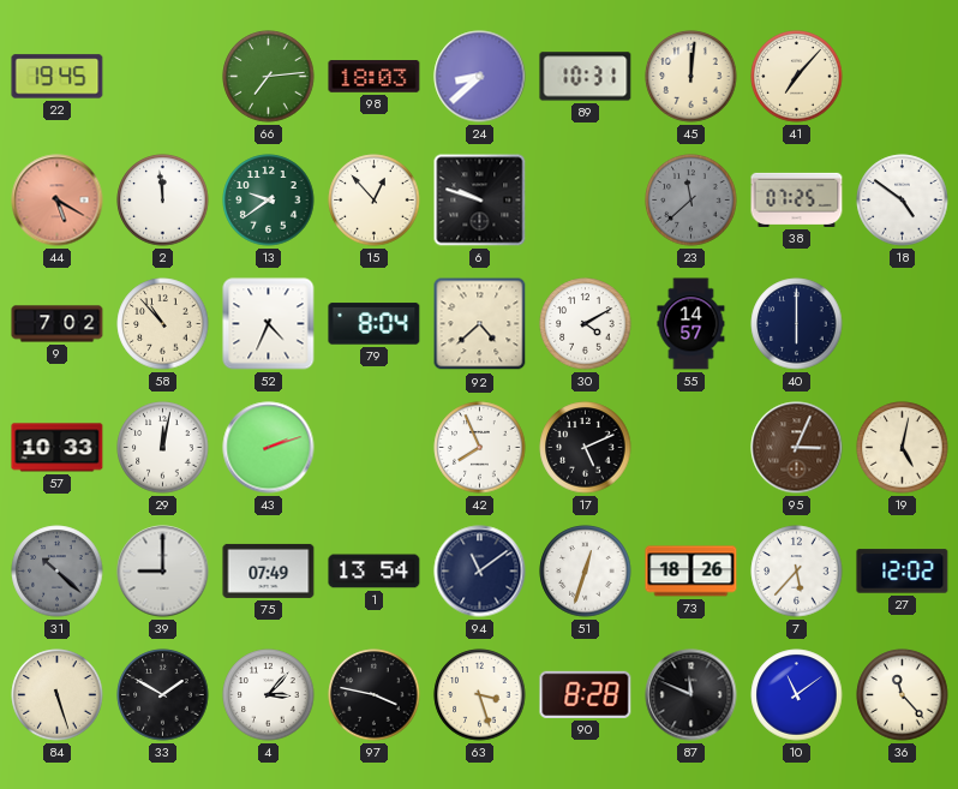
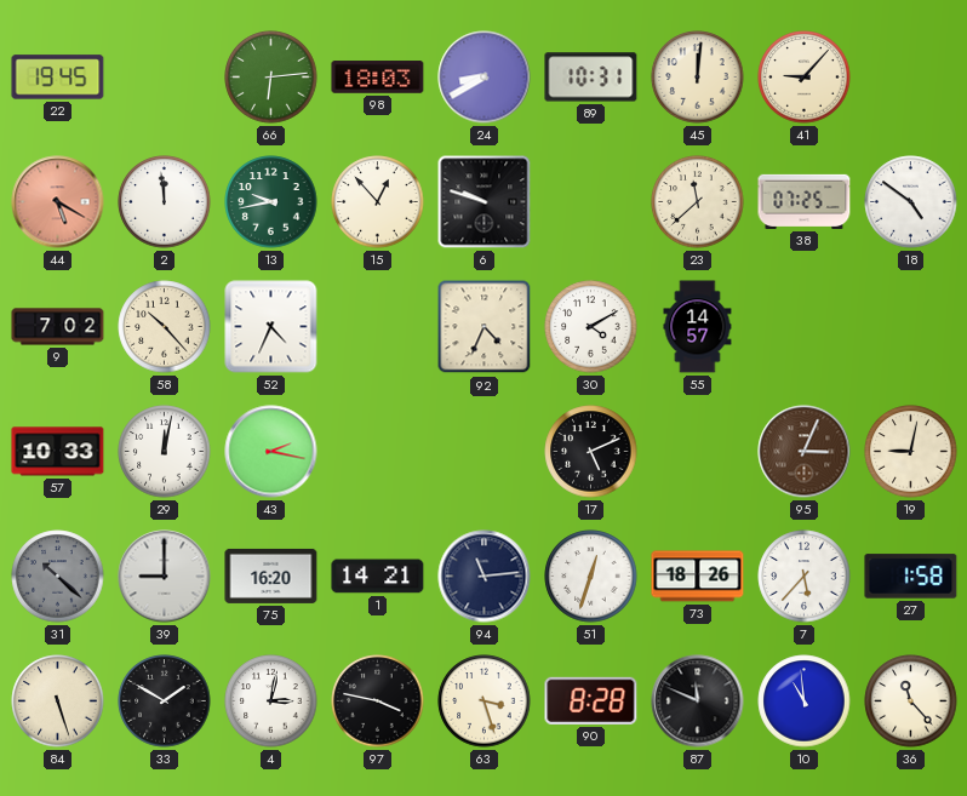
66: 7:14 -> 6:14 (271, 78)
24: 8:38 -> 8:40 (485, 78)
41: 7:07 -> 9:07 (805, 78)
13: 9:39 -> 9:43 (271, 202)
23 dial: grey -> cream (698, 202)
58: 10:53 -> 10:23 (165, 327)
79: 8:04 -> none (375, 324)
92: 4:38 -> 4:34 (485, 327)
40: 6:00 -> none (797, 324)
43: 2:12 -> 2:17 (271, 452)
42: 7:56 -> none (480, 448)
19: 5:02 -> 9:02 (911, 452)
75: 07:49 -> 16:20 (271, 575)
1: 13:54 -> 14:21 (378, 577)
94: 11:09 -> 11:14 (485, 577)
27: 12:02 -> 1:58 (911, 577)
4: 3:07 -> 3:02 (271, 701)
10: 11:09 -> 10:59 (805, 701)
